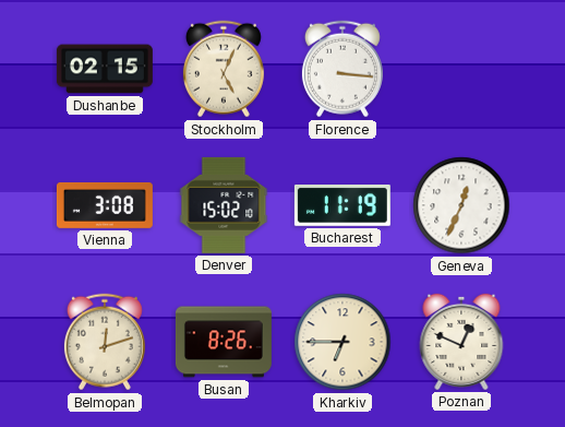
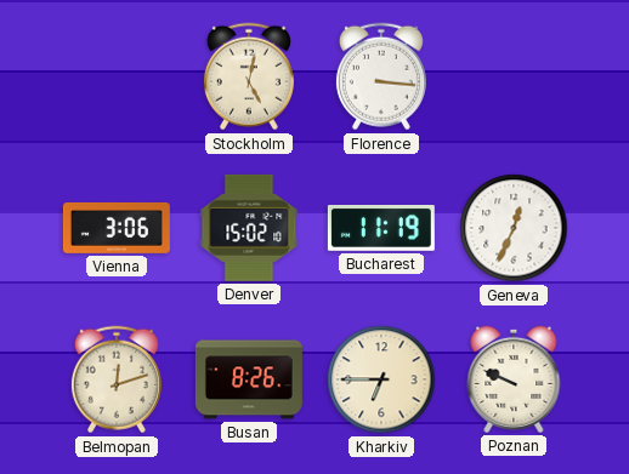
Dushanbe: 02:15 -> none (105, 69)
Stockholm: 5:04 -> 5:02 (249, 76)
Vienna: 3:08 -> 3:06 (117, 228)
Poznan: 12:49 -> 9:49 (514, 379)
